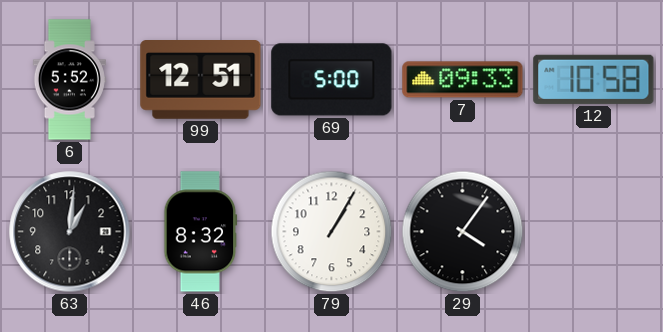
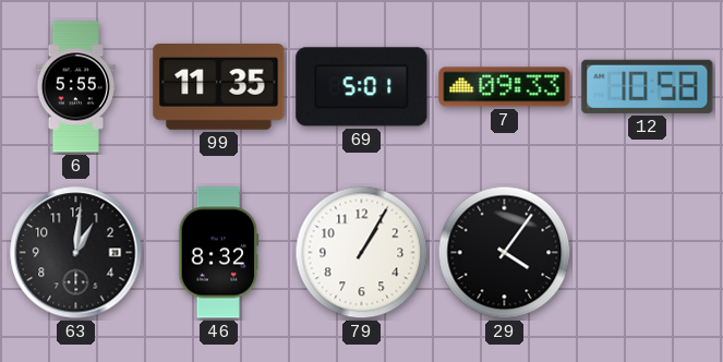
6: 5:52 -> 5:55 (75, 87)
99: 12:51 -> 11:35 (219, 87)
69: 5:00 -> 5:01 (362, 87)
